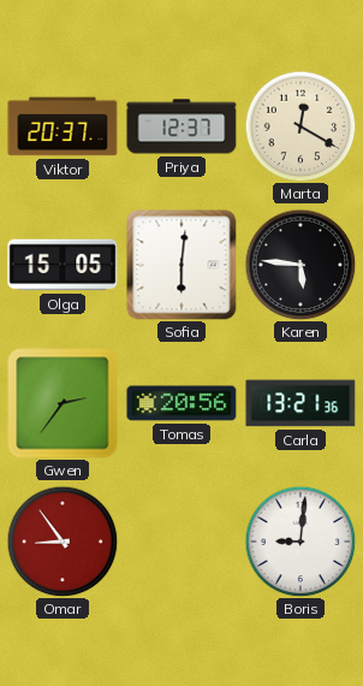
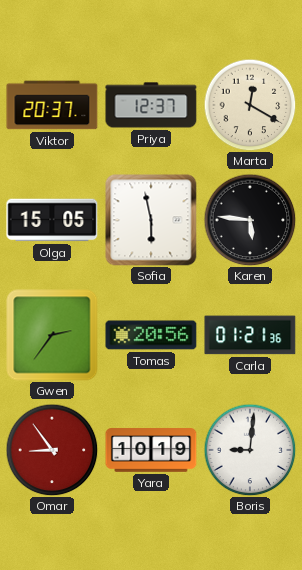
Sofia: 6:01 -> 5:58 (151, 220)
Carla: 13:21 -> 01:21 (250, 335)
Yara: none -> 10:19 (151, 450)
